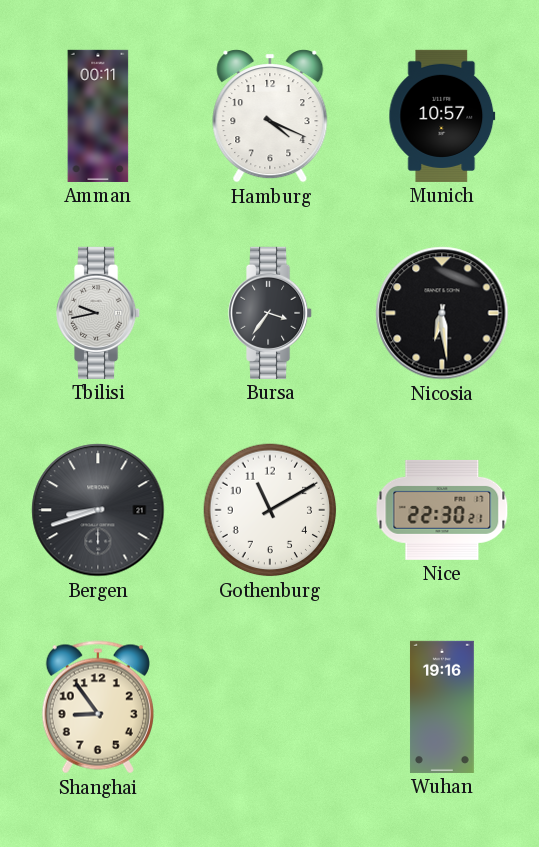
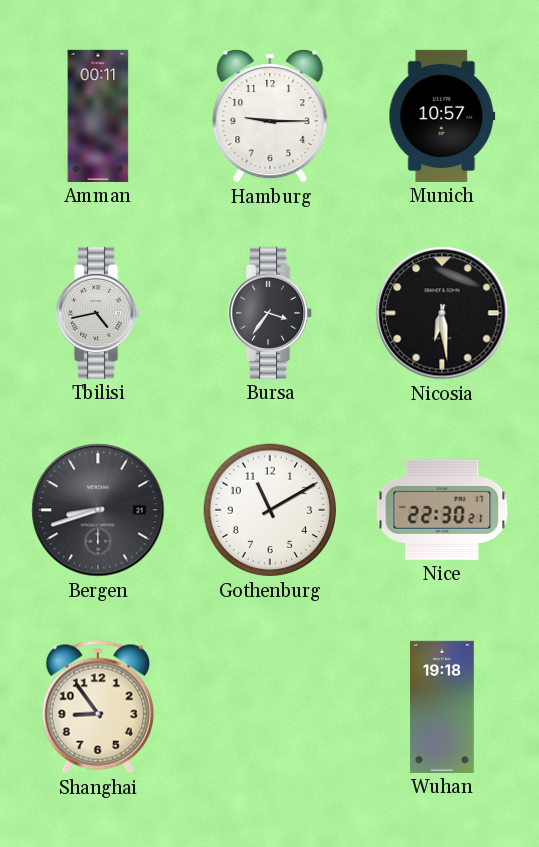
Hamburg: 4:19 -> 9:15 (270, 116)
Tbilisi: 9:43 -> 4:43 (99, 313)
Wuhan: 19:16 -> 19:18 (442, 707)
